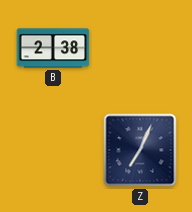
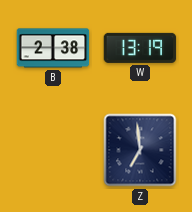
W: none -> 13:19 (140, 48)
Z: 7:04 -> 6:59 (140, 150)
